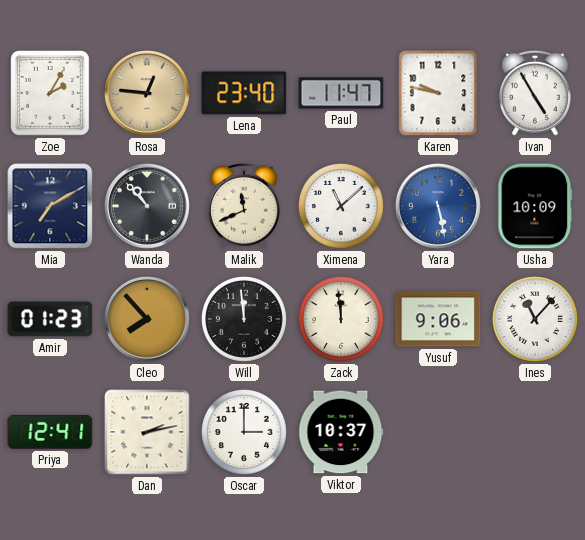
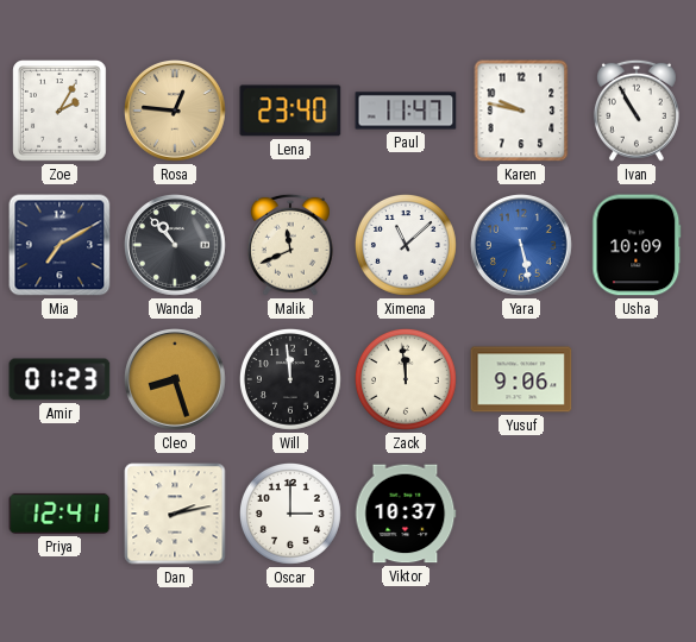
Ivan: 4:55 -> 10:55 (637, 111)
Cleo: 7:53 -> 8:27 (176, 380)
Ines: 11:07 -> none (535, 319)
